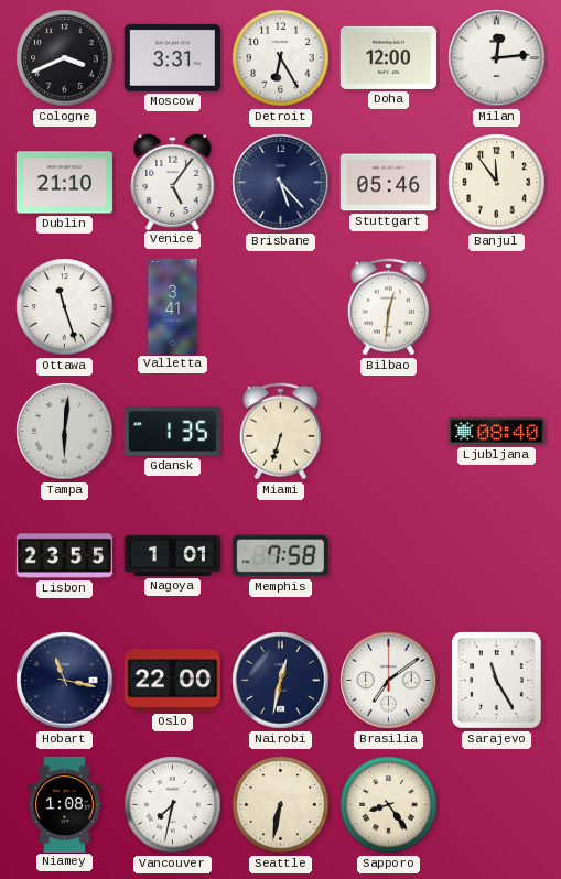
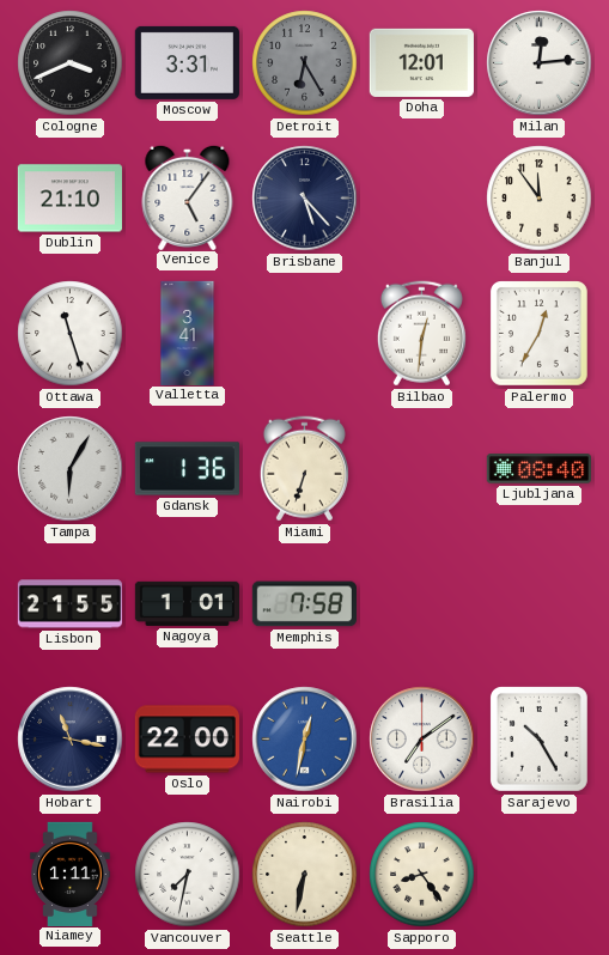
Detroit dial: white -> grey (305, 63)
Doha: 12:00 -> 12:01 (421, 62)
Stuttgart: 05:46 -> none (388, 183)
Palermo: none -> 12:35 (540, 334)
Tampa: 6:01 -> 6:05 (71, 469)
Gdansk: 1:35 -> 1:36 (187, 469)
Lisbon: 23:55 -> 21:55 (69, 604)
Nairobi dial: navy -> blue (305, 740)
Sarajevo: 11:25 -> 10:25 (540, 740)
Niamey: 1:08 -> 1:11 (71, 874)
